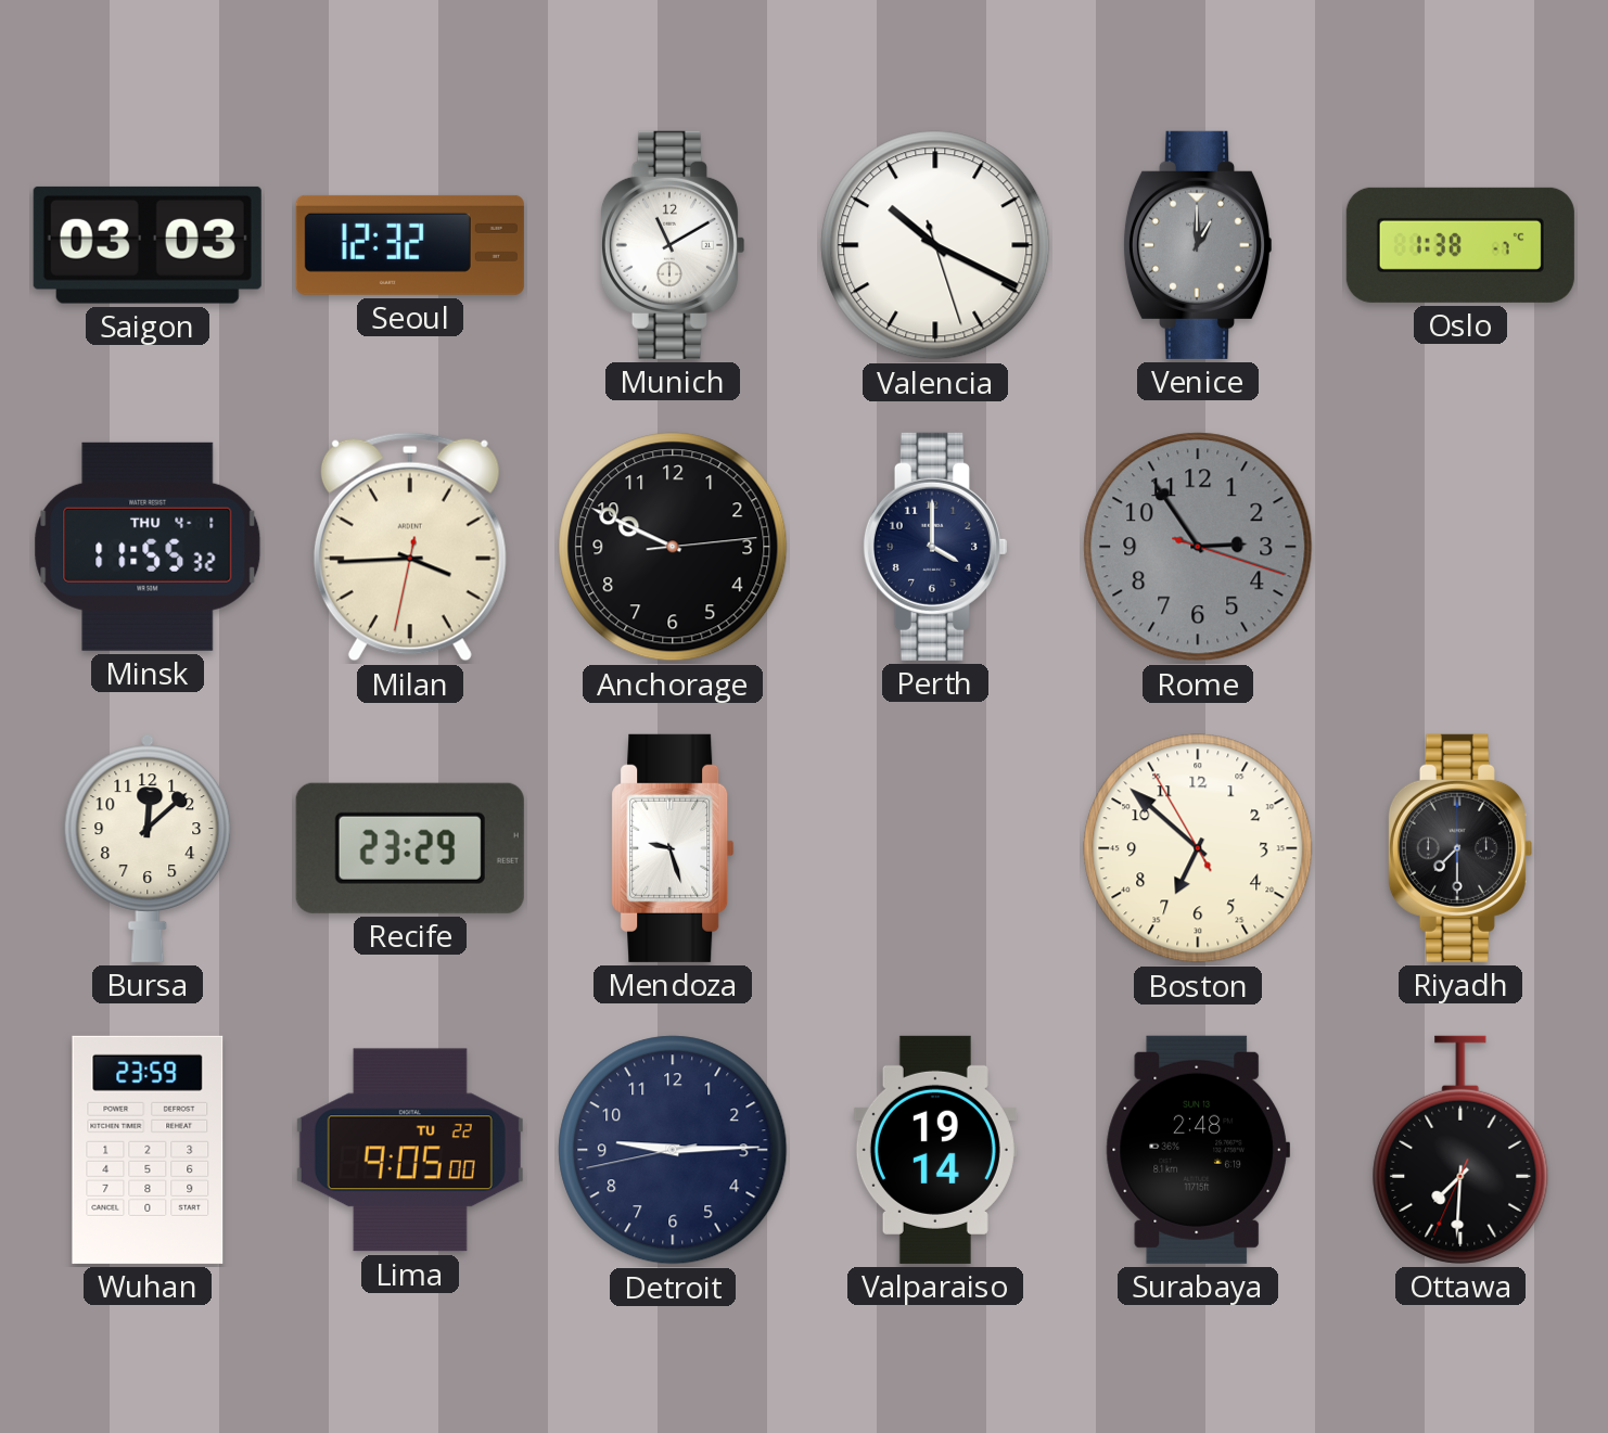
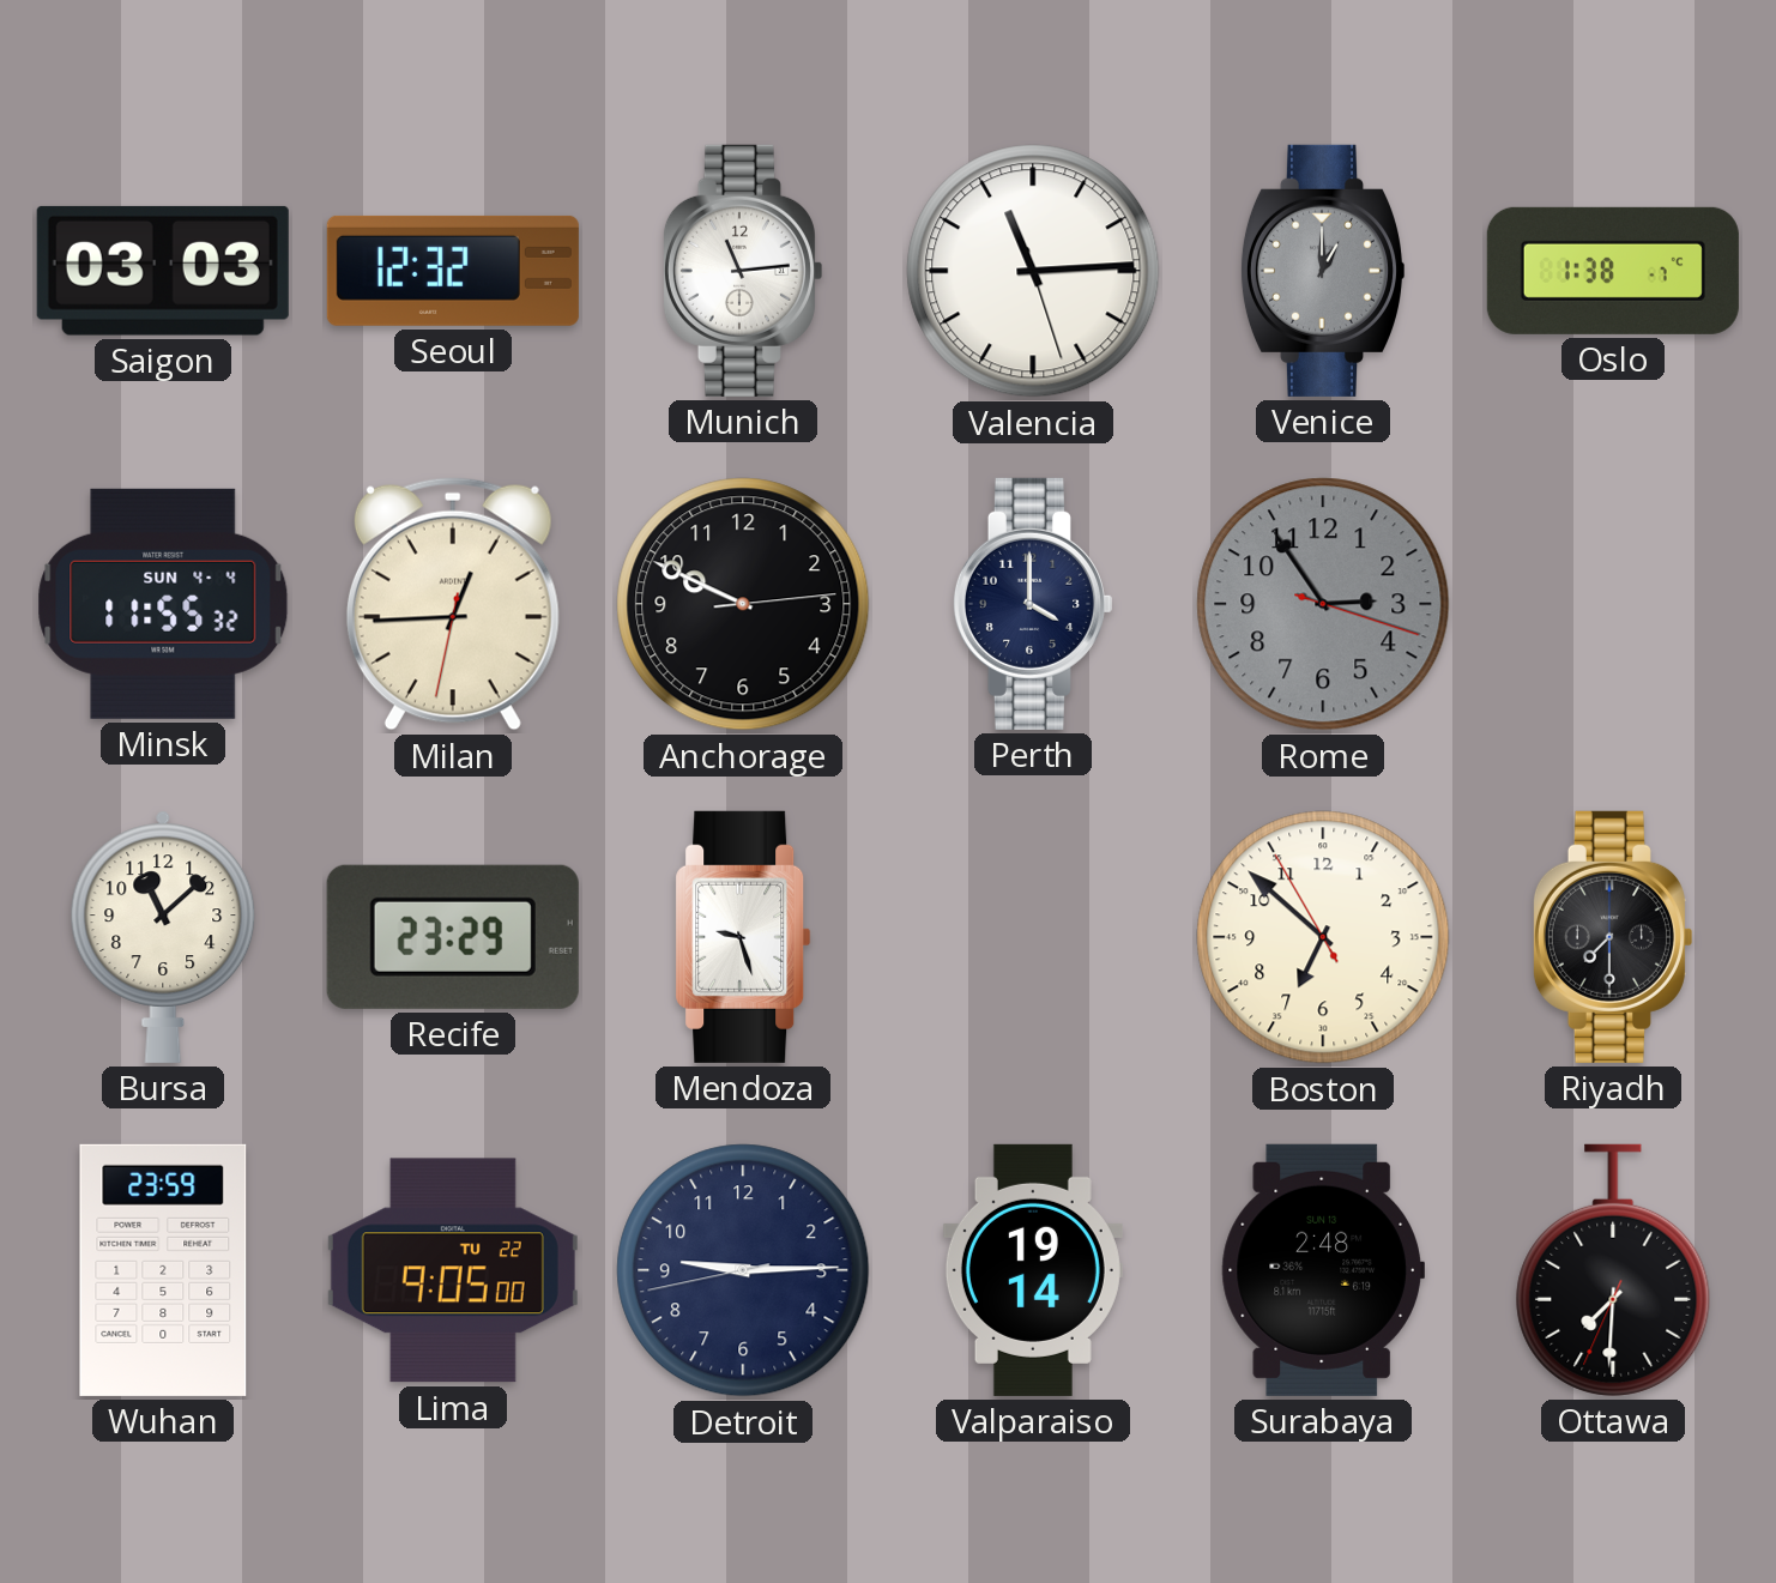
Munich: 11:10 -> 11:14 (742, 271)
Valencia: 10:19 -> 11:14 (1033, 271)
Minsk date: THU 4-1 -> SUN 4-4 (163, 604)
Milan: 3:44 -> 12:44 (453, 604)
Bursa: 12:08 -> 11:08 (163, 937)
